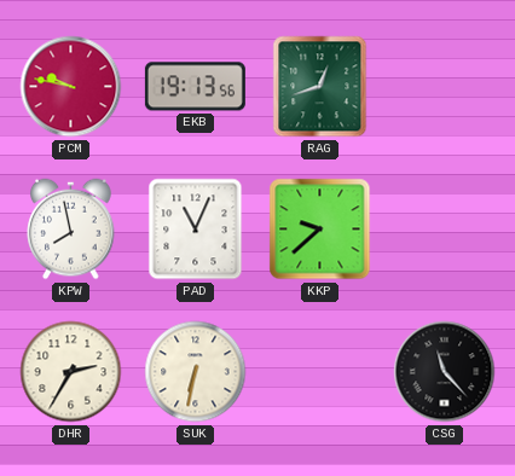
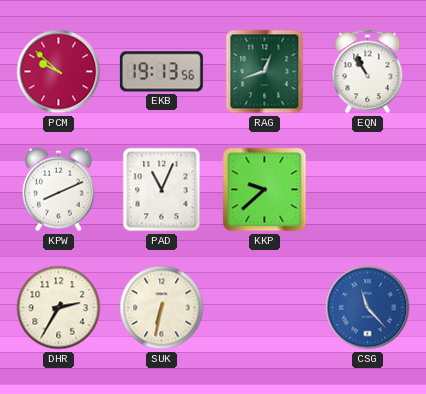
PCM: 9:47 -> 9:52 (59, 72)
EQN: none -> 10:55 (368, 72)
KPW: 7:58 -> 8:11 (59, 190)
CSG dial: black -> blue (368, 308)
